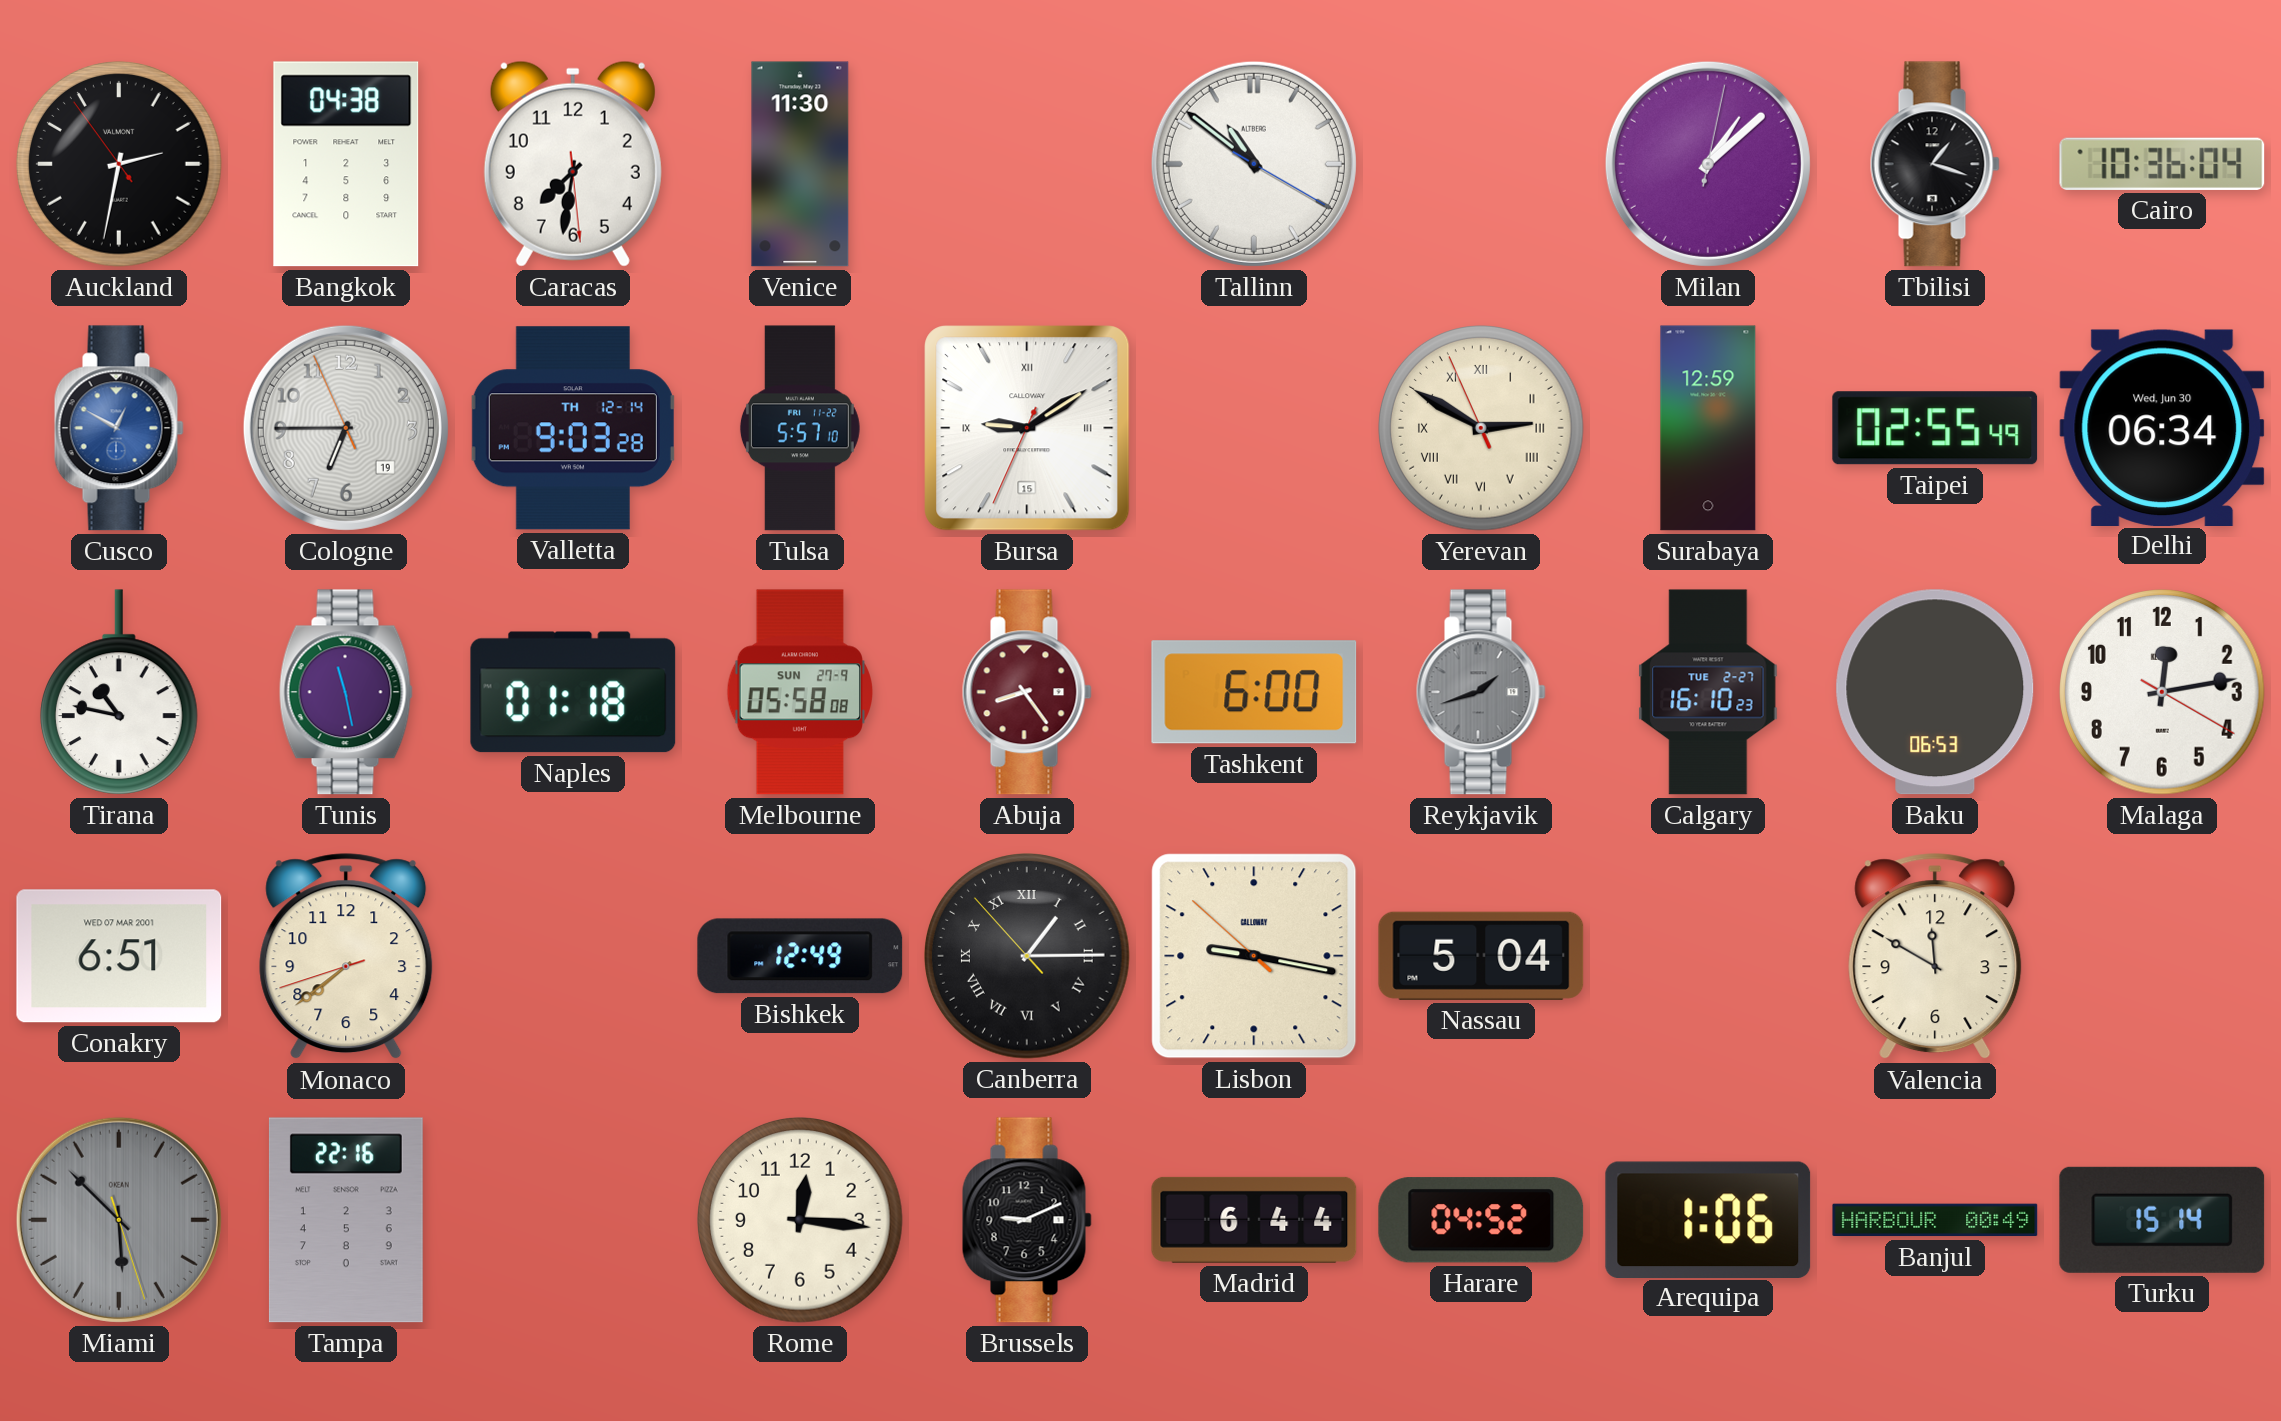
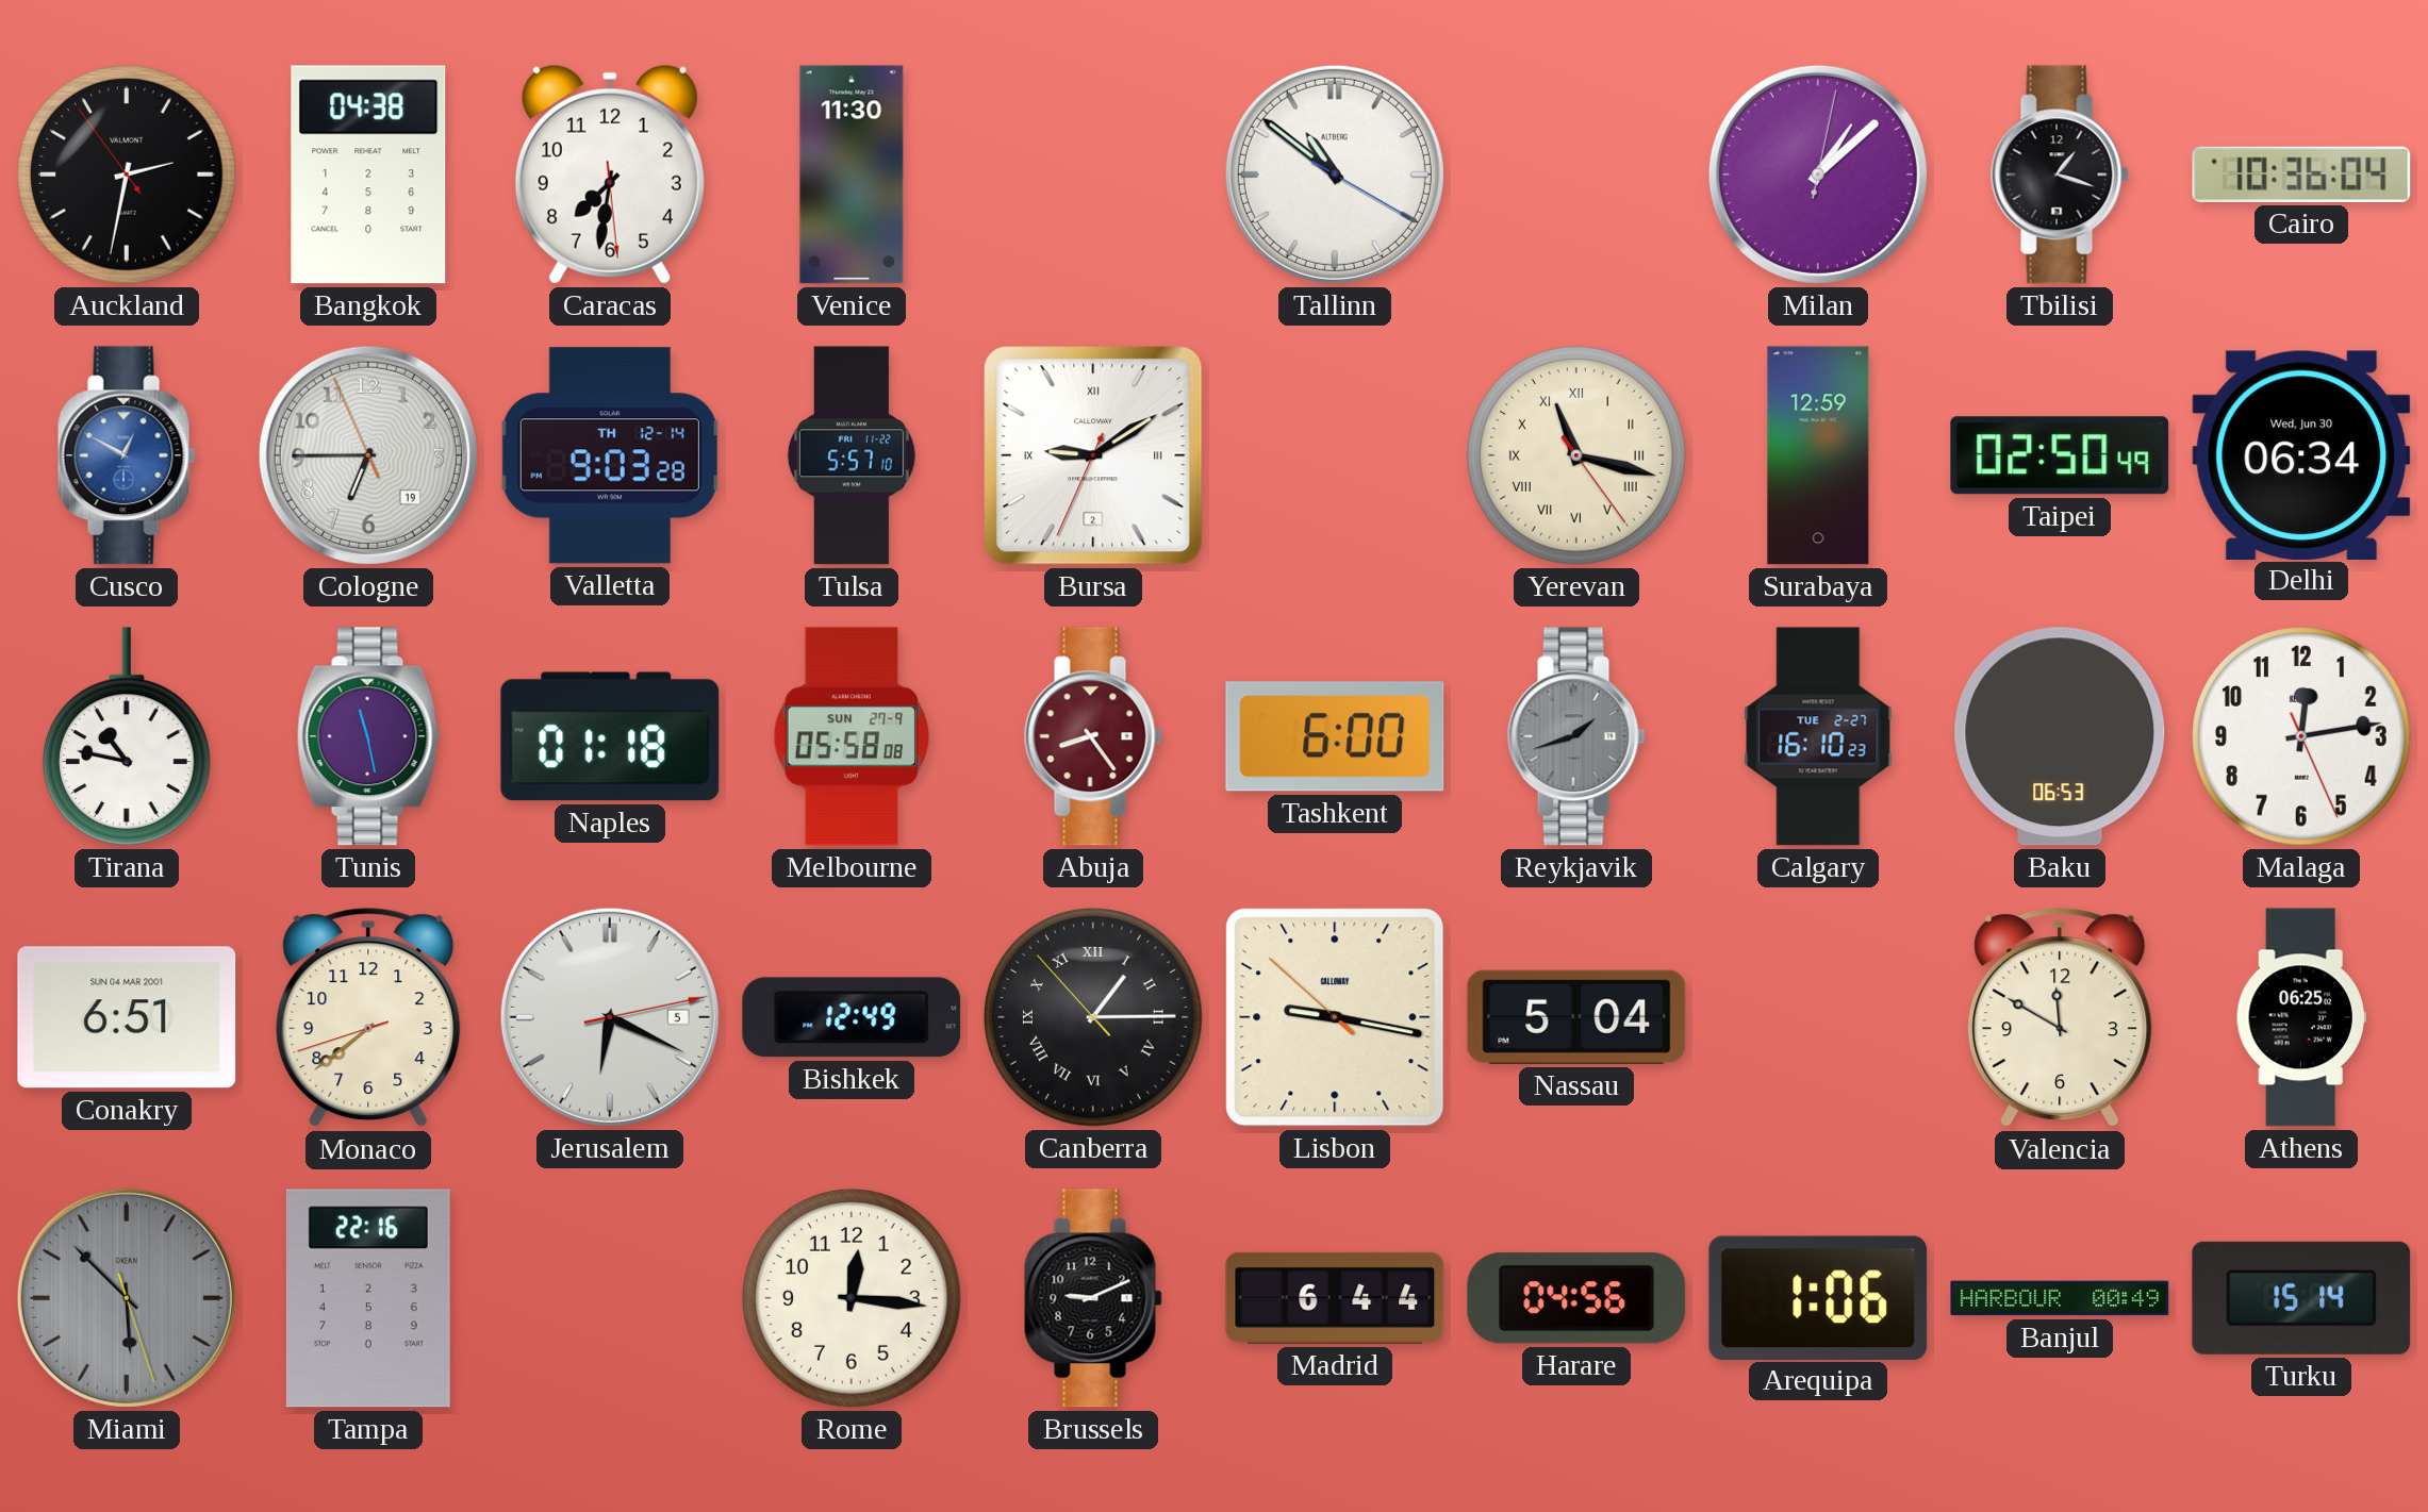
Bursa date: 15 -> 2 (1093, 455)
Yerevan: 2:49 -> 11:17 (1576, 455)
Taipei: 02:55 -> 02:50 (2060, 455)
Malaga: 12:13:20 -> 12:13:26 (2301, 736)
Conakry date: WED 07 MAR 2001 -> SUN 04 MAR 2001 (127, 1017)
Jerusalem: none -> 6:19 (610, 1017)
Athens: none -> 06:25 (2301, 1017)
Harare: 04:52 -> 04:56 (1576, 1298)
